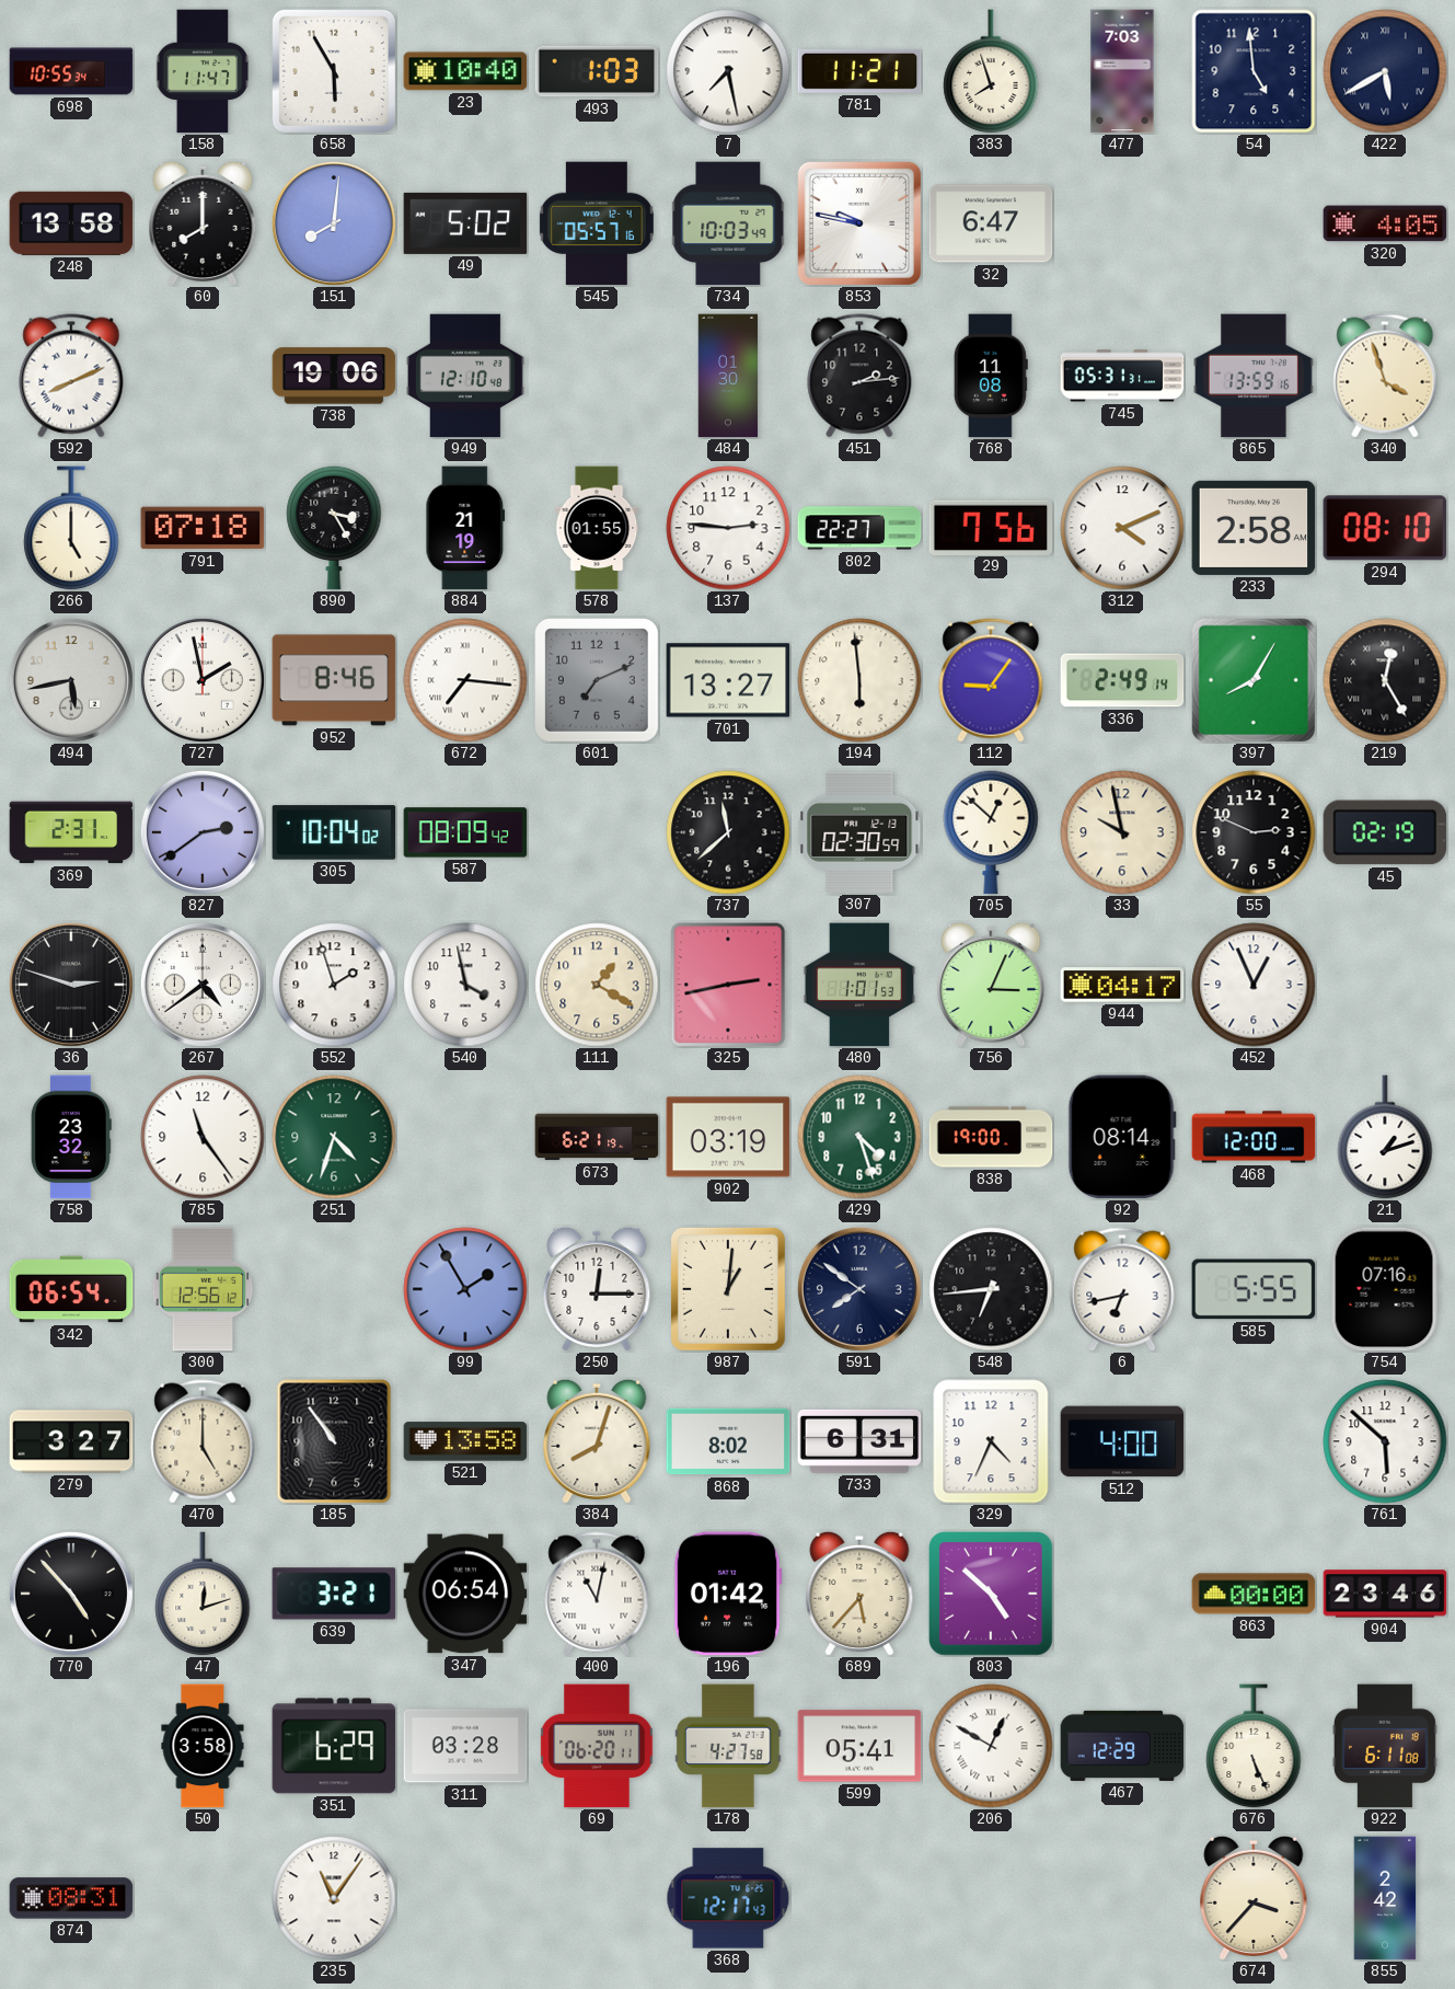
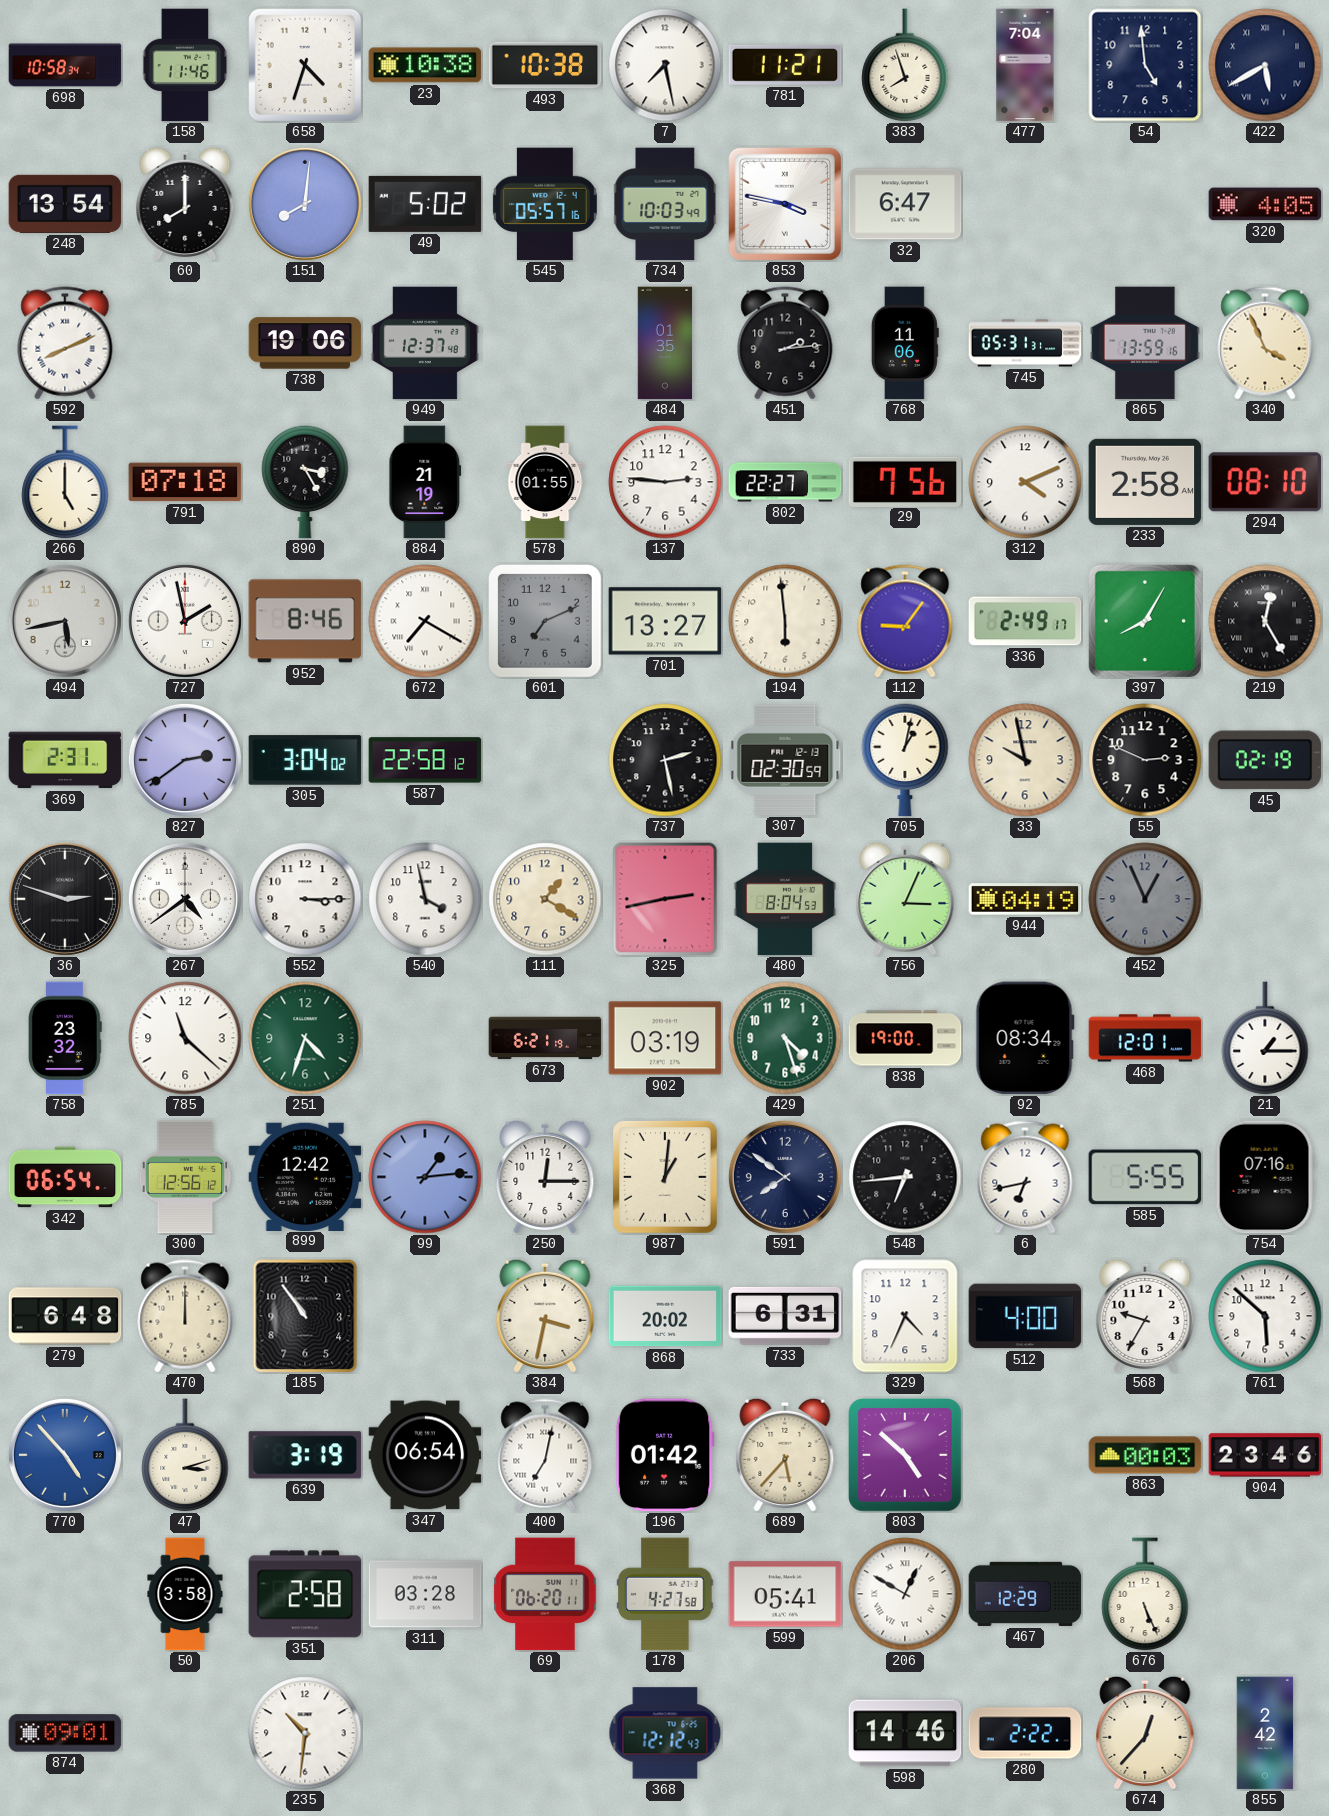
698: 10:55 -> 10:58 (65, 65)
158: 11:47 -> 11:46 (185, 65)
658: 5:55 -> 4:33 (305, 65)
23: 10:40 -> 10:38 (425, 65)
493: 1:03 -> 10:38 (545, 65)
477: 7:03 -> 7:04 (1025, 65)
248: 13:58 -> 13:54 (65, 204)
853: 9:47 -> 3:47 (785, 204)
949: 12:10 -> 12:37 (426, 343)
484: 01:30 -> 01:35 (665, 343)
768: 11:08 -> 11:06 (905, 343)
340: 3:57 -> 3:56 (1265, 343)
672: 7:16 -> 7:20 (425, 621)
336: 2:49:14 -> 2:49:17 (1025, 621)
305: 10:04 -> 3:04 (305, 760)
587: 08:09 -> 22:58 (425, 760)
737: 11:38 -> 2:28 (665, 760)
705: 12:52 -> 1:02 (905, 760)
552: 1:57 -> 3:15 (305, 899)
480: 1:01 -> 8:04 (785, 899)
944: 04:17 -> 04:19 (1025, 899)
452 dial: white -> grey (1145, 899)
785: 11:24 -> 11:22 (185, 1038)
92: 08:14 -> 08:34 (1025, 1038)
468: 12:00 -> 12:01 (1145, 1038)
21: 1:12 -> 1:15 (1265, 1038)
899: none -> 12:42 (305, 1176)
99: 1:55 -> 1:14 (425, 1177)
279: 3:27 -> 6:48 (65, 1316)
470: 5:00 -> 12:00 (185, 1316)
521: 13:58 -> none (465, 1441)
384: 8:03 -> 3:32 (545, 1315)
868: 8:02 -> 20:02 (665, 1316)
568: none -> 9:35 (1145, 1315)
770 dial: black -> blue (65, 1455)
47: 12:12 -> 3:12 (185, 1455)
639: 3:21 -> 3:19 (305, 1455)
400: 11:02 -> 7:02 (545, 1455)
863: 00:00 -> 00:03 (1145, 1455)
351: 6:29 -> 2:58 (305, 1594)
922: 6:11 -> none (1385, 1746)
874: 08:31 -> 09:01 (65, 1733)
235: 11:06 -> 10:31 (305, 1733)
368: 12:17 -> 12:12 (665, 1733)
598: none -> 14:46 (905, 1733)
280: none -> 2:22 (1025, 1733)
674: 3:37 -> 12:37 (1145, 1732)
